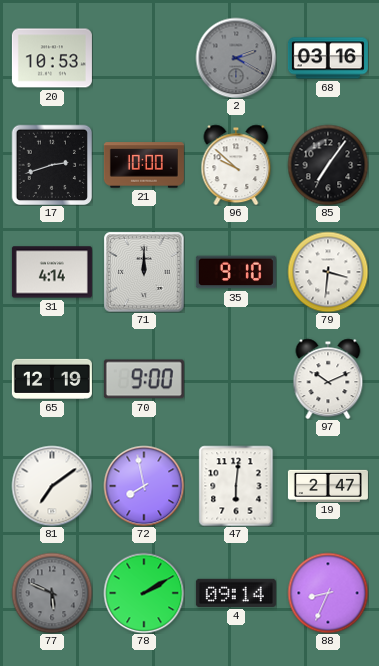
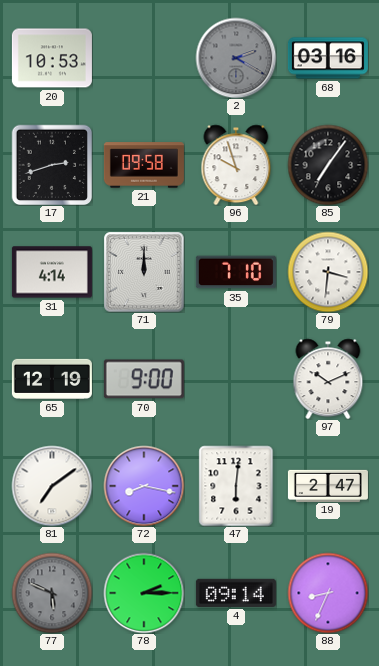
21: 10:00 -> 09:58 (144, 165)
96: 9:52 -> 9:57 (236, 165)
35: 9:10 -> 7:10 (236, 272)
72: 7:58 -> 8:17 (144, 486)
78: 2:10 -> 2:15 (144, 593)
